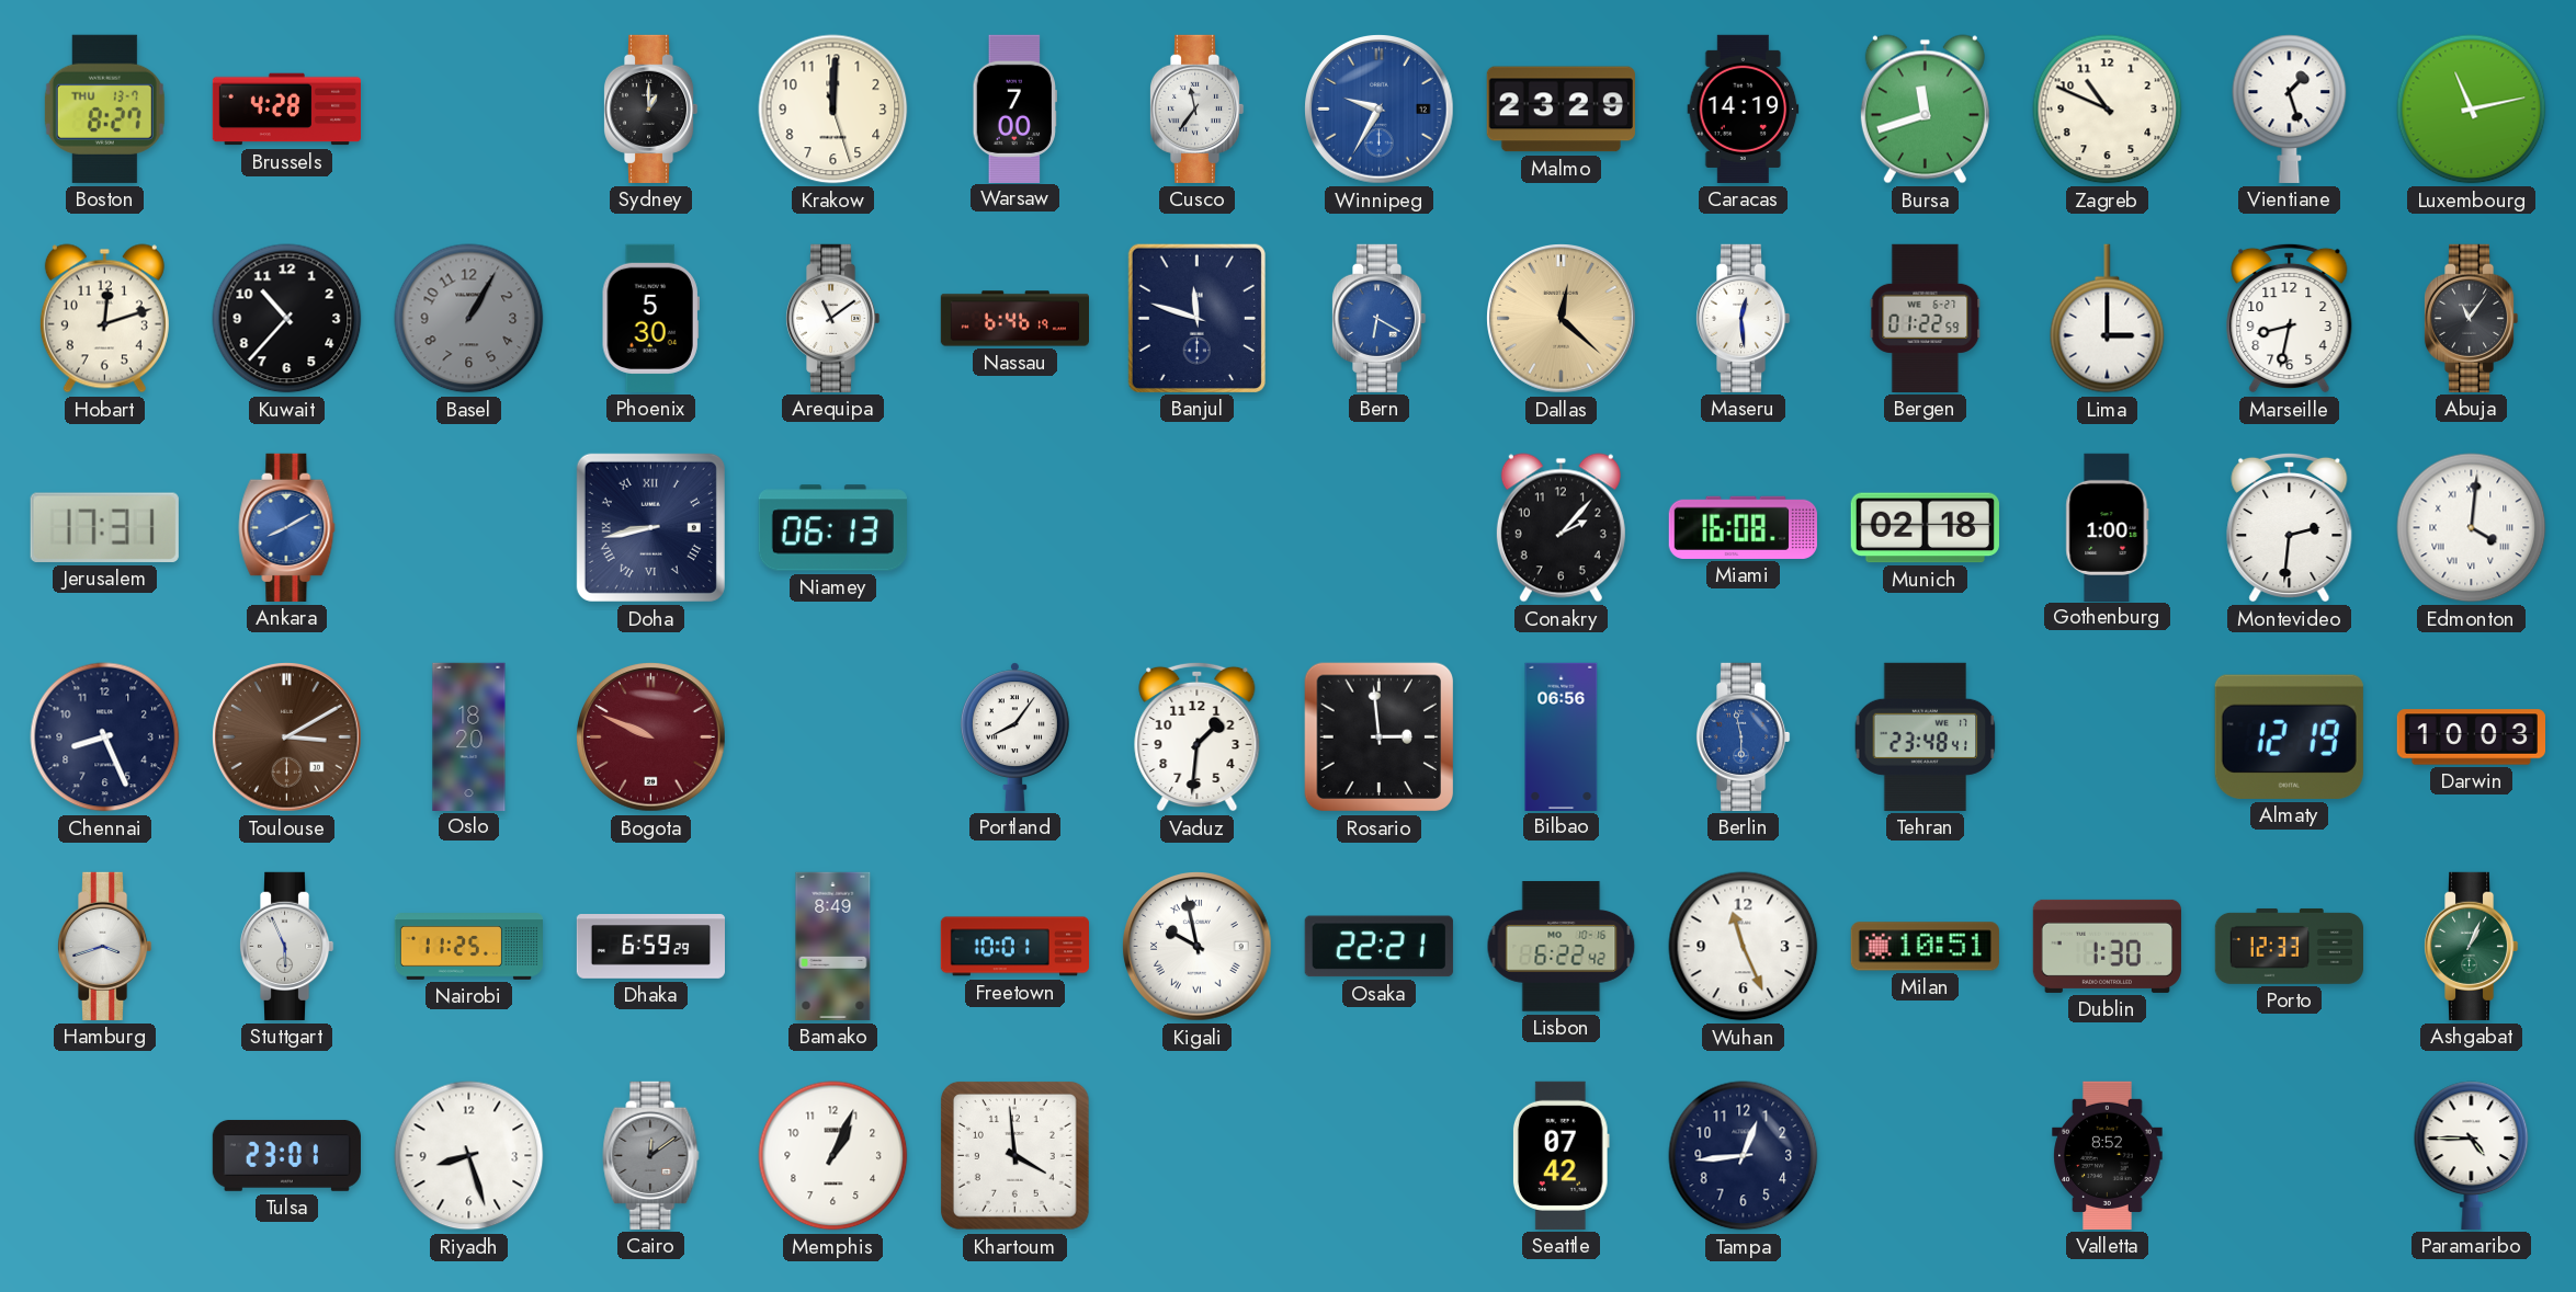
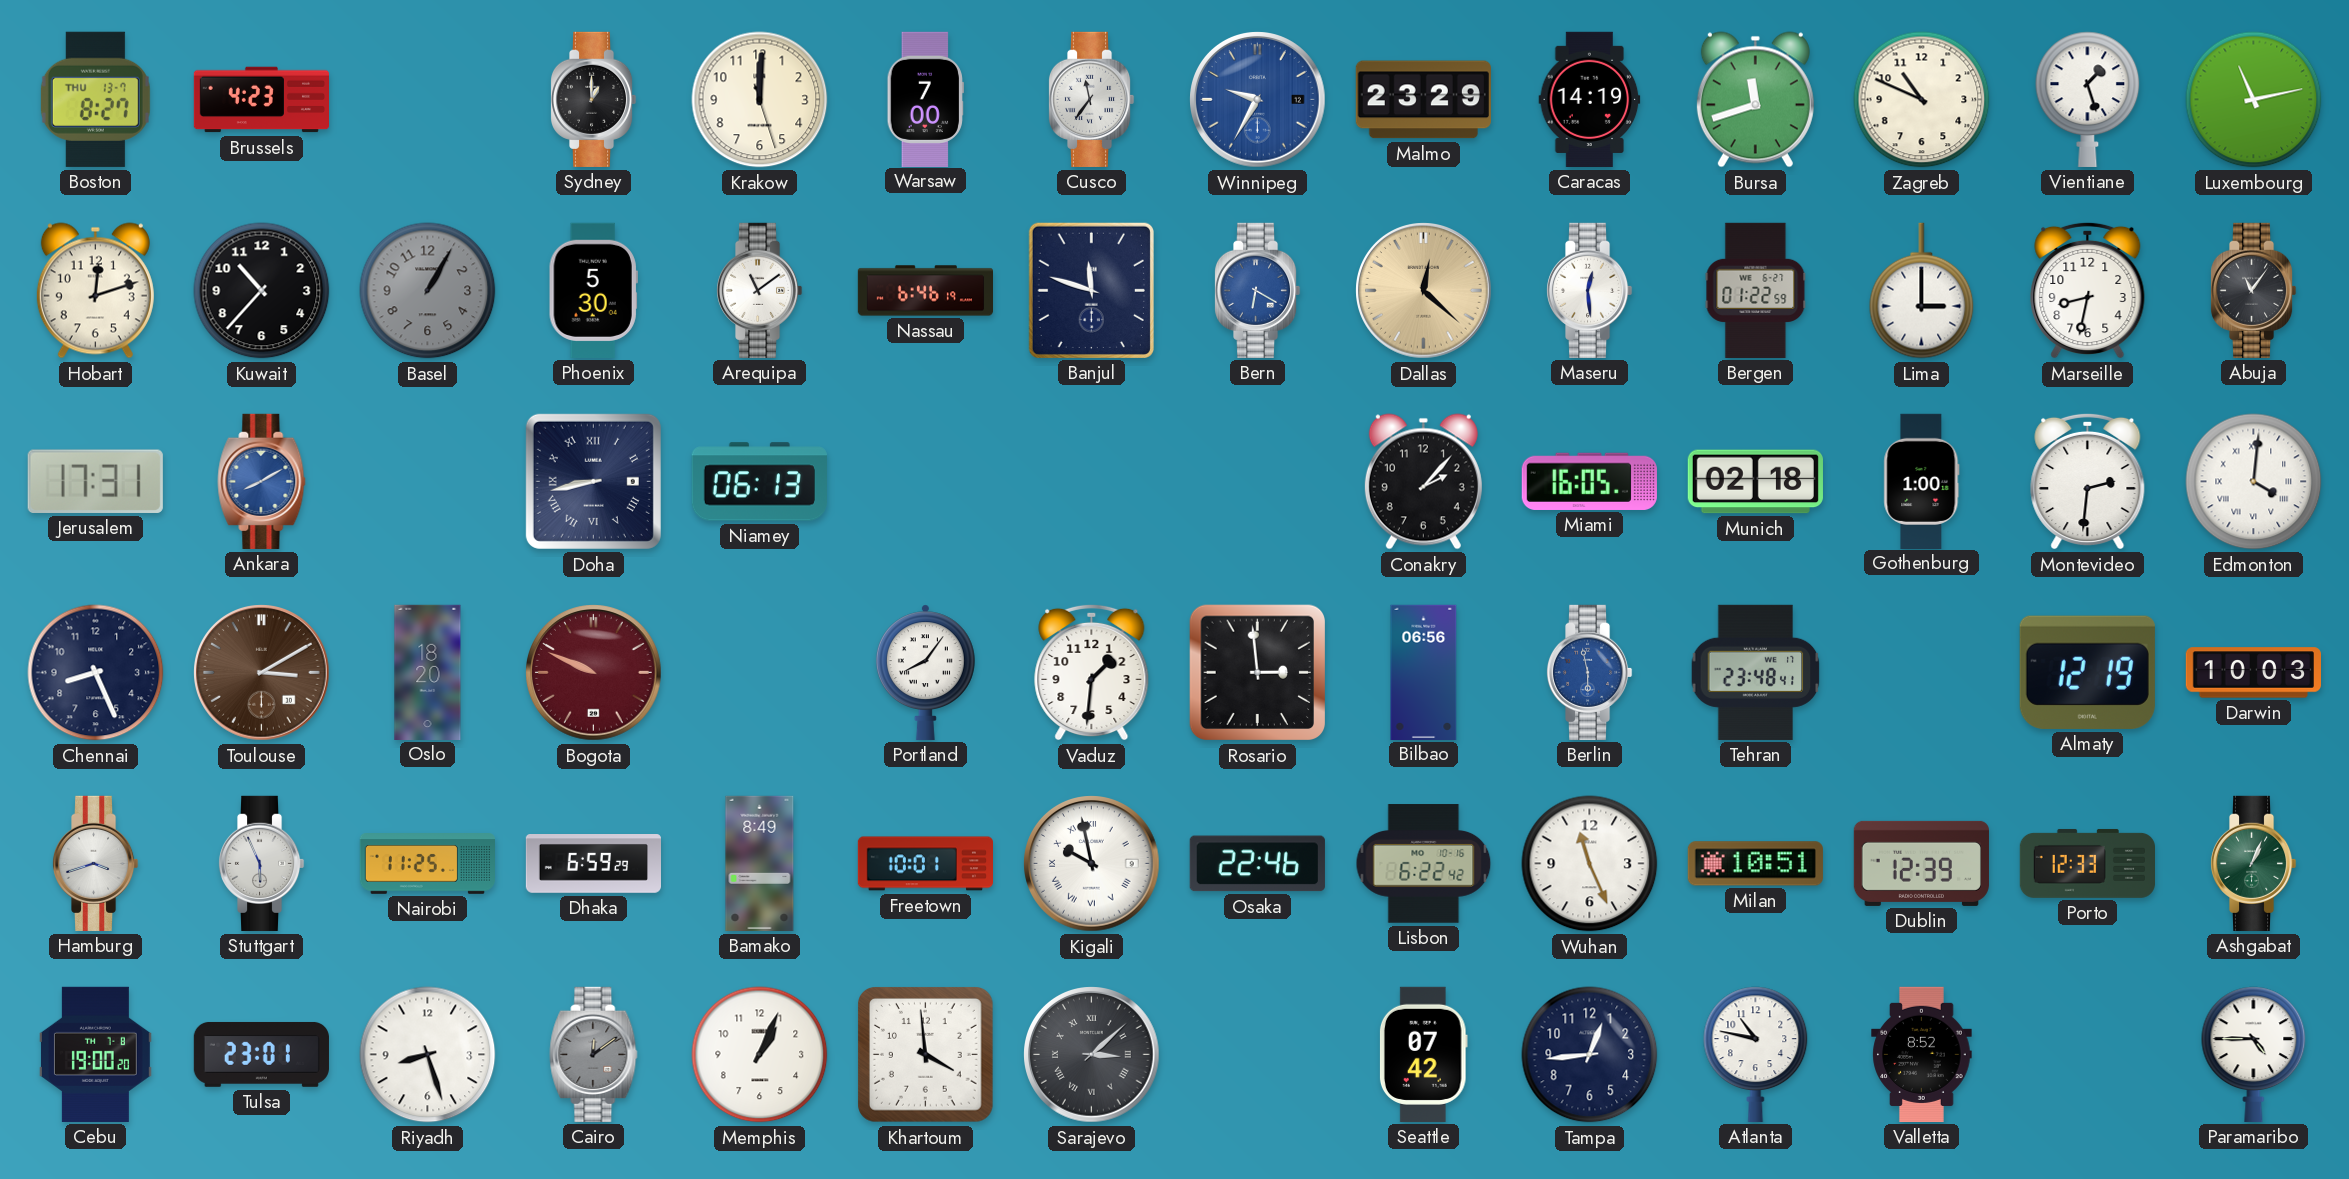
Brussels: 4:28 -> 4:23 (261, 100)
Miami: 16:08 -> 16:05 (1589, 481)
Osaka: 22:21 -> 22:46 (1257, 864)
Dublin: 1:30 -> 12:39 (1921, 863)
Cebu: none -> 19:00 (95, 1054)
Sarajevo: none -> 3:08 (1092, 1055)
Atlanta: none -> 10:47 (1756, 1054)
